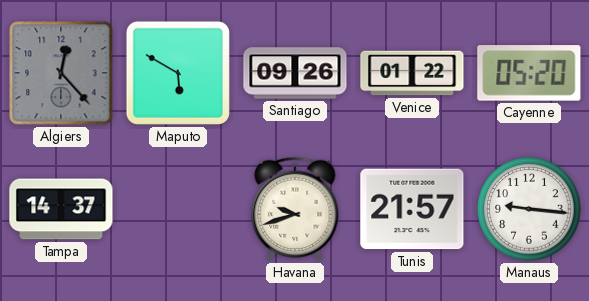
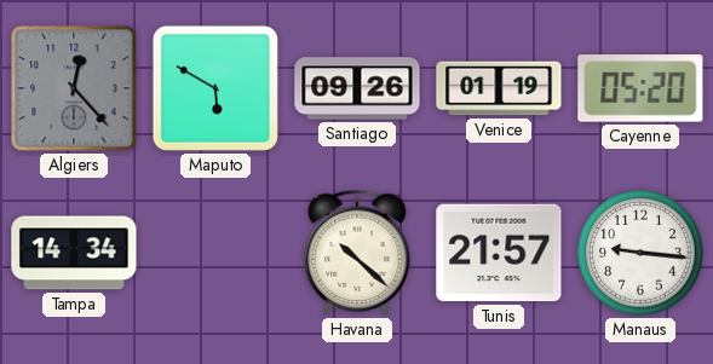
Venice: 01:22 -> 01:19 (499, 88)
Tampa: 14:37 -> 14:34 (74, 253)
Havana: 9:42 -> 10:22 (357, 253)
